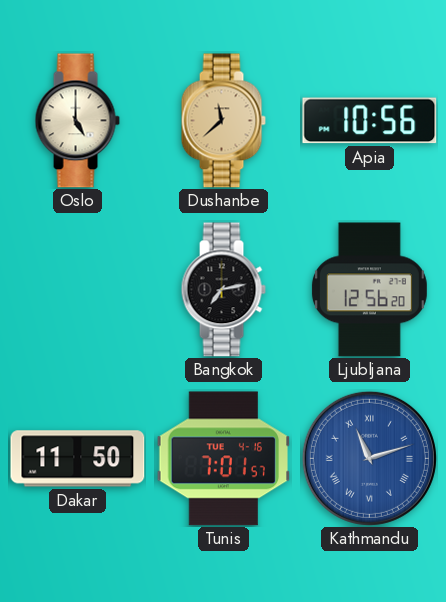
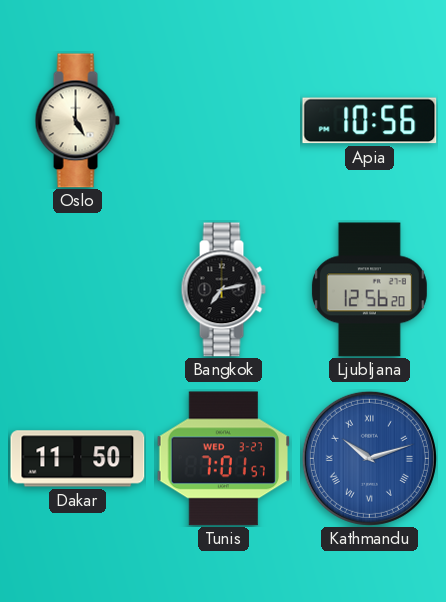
Dushanbe: 11:38 -> none (223, 121)
Tunis date: TUE 4-16 -> WED 3-27 (224, 459)
Kathmandu: 11:12 -> 10:12 (369, 458)
